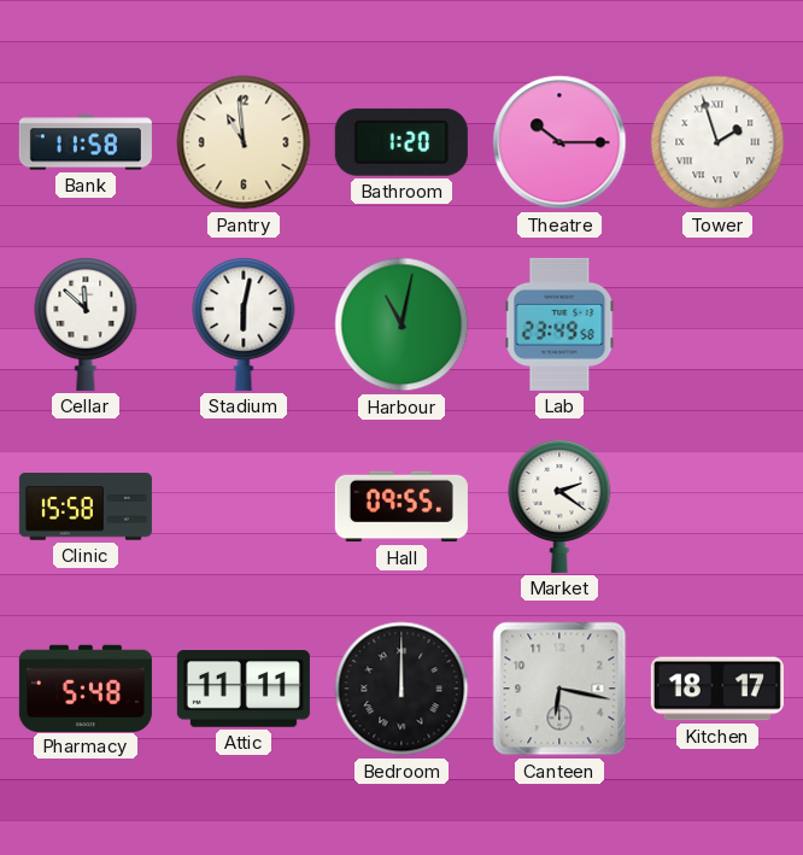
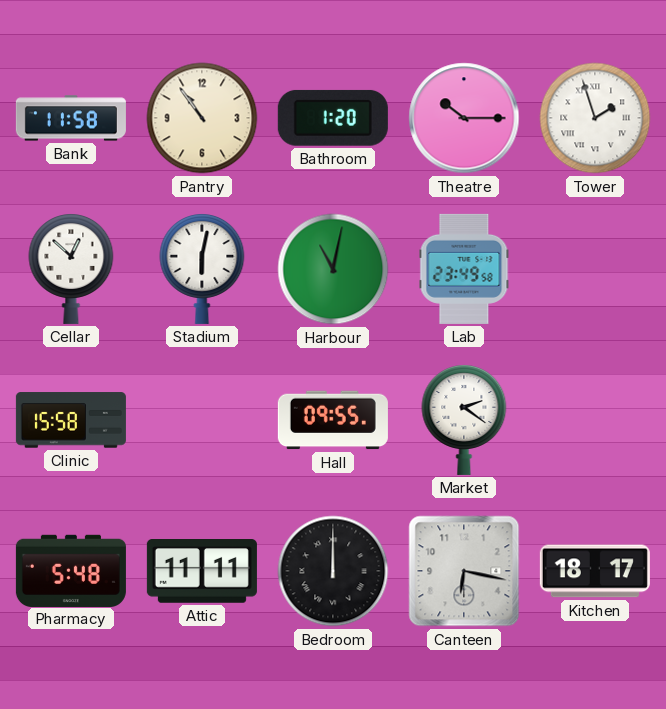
Pantry: 10:59 -> 10:54 (202, 118)
Cellar: 11:52 -> 12:52 (71, 269)
